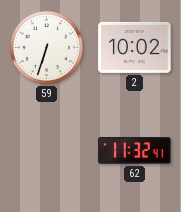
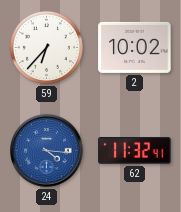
59: 6:33 -> 6:37 (46, 47)
24: none -> 4:16 (47, 151)
